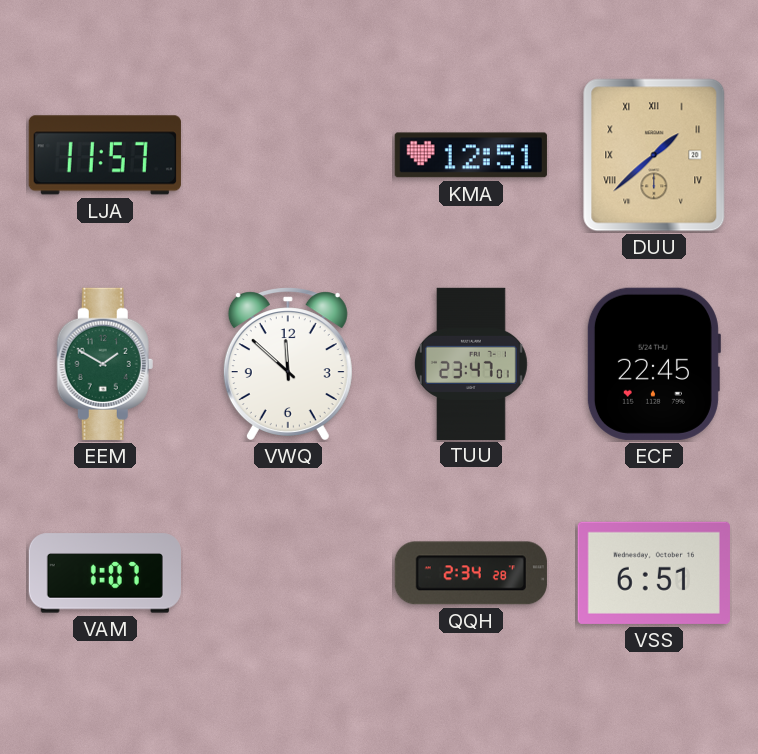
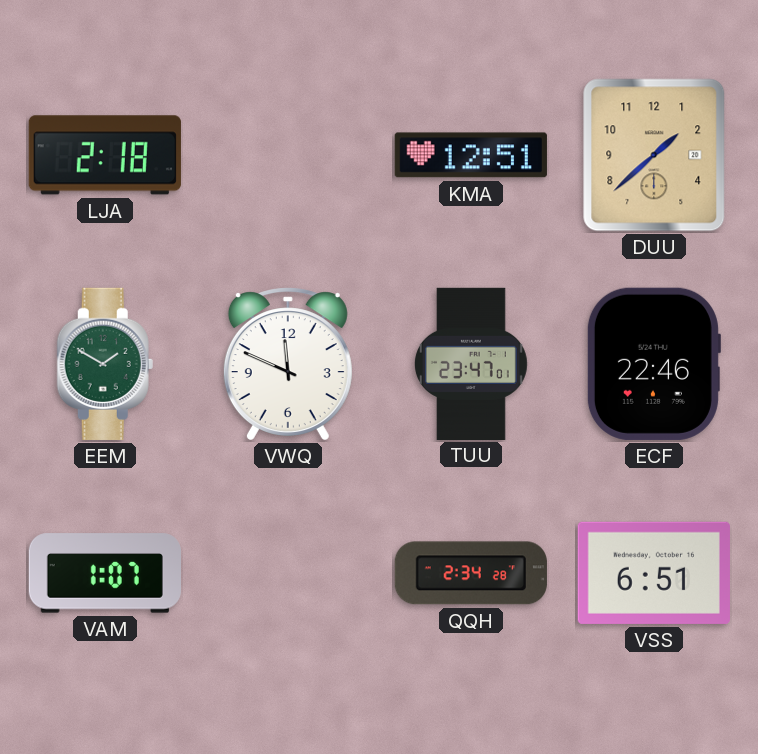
LJA: 11:57 -> 2:18 (105, 155)
DUU numerals: Roman -> Arabic (654, 155)
VWQ: 11:52 -> 11:49 (288, 364)
ECF: 22:45 -> 22:46 (653, 364)
